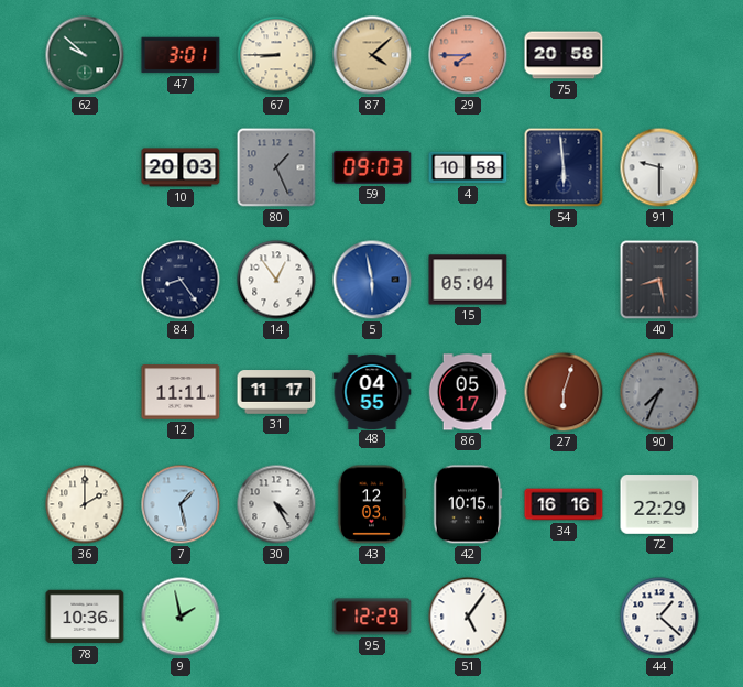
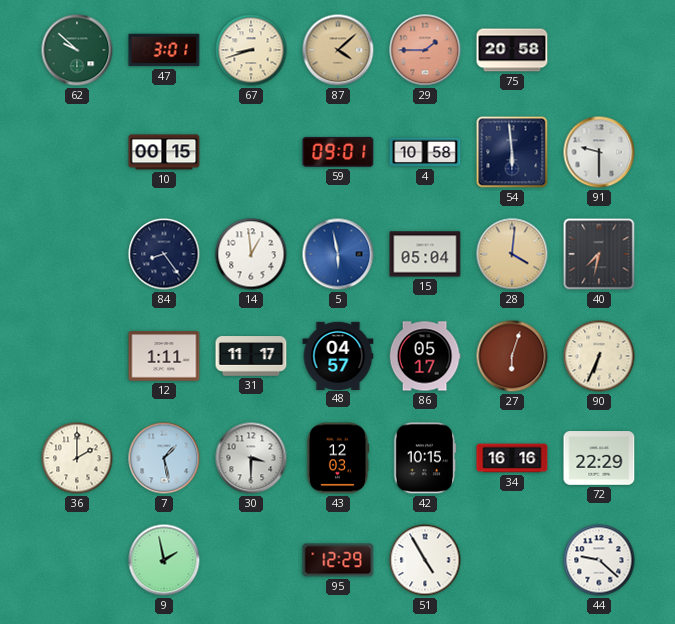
67: 8:45 -> 8:42 (251, 50)
29: 7:45 -> 1:45 (425, 50)
10: 20:03 -> 00:15 (164, 152)
80: 1:26 -> none (276, 167)
59: 09:03 -> 09:01 (338, 152)
14: 12:54 -> 12:59 (251, 254)
28: none -> 4:01 (512, 254)
40: 8:28 -> 7:32 (599, 254)
12: 11:11 -> 1:11 (164, 356)
48: 04:55 -> 04:57 (338, 355)
90: 7:34 -> 6:34 (599, 356)
90 dial: grey -> cream (599, 356)
30: 4:25 -> 3:30 (251, 458)
78: 10:36 -> none (85, 617)
51: 5:06 -> 4:55 (425, 560)
44: 1:22 -> 9:22 (599, 560)
